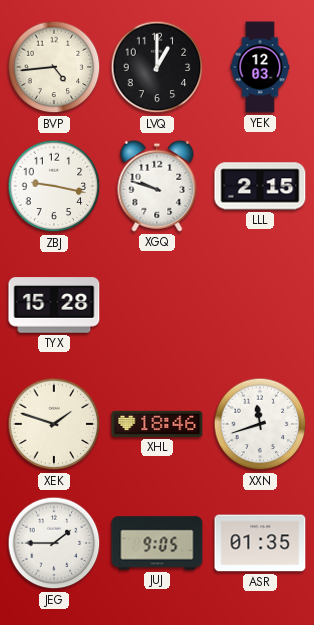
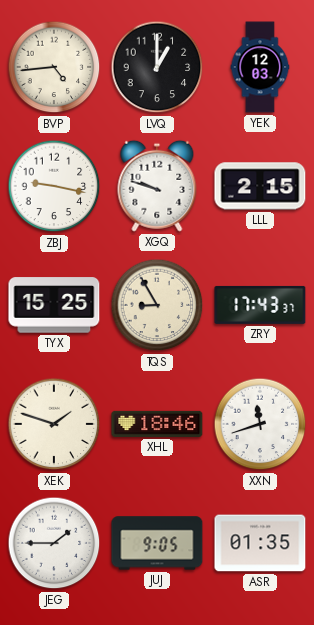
TYX: 15:28 -> 15:25 (54, 305)
TQS: none -> 8:55 (157, 305)
ZRY: none -> 17:43 (260, 305)
